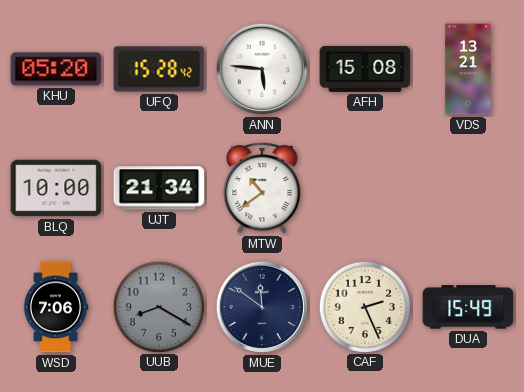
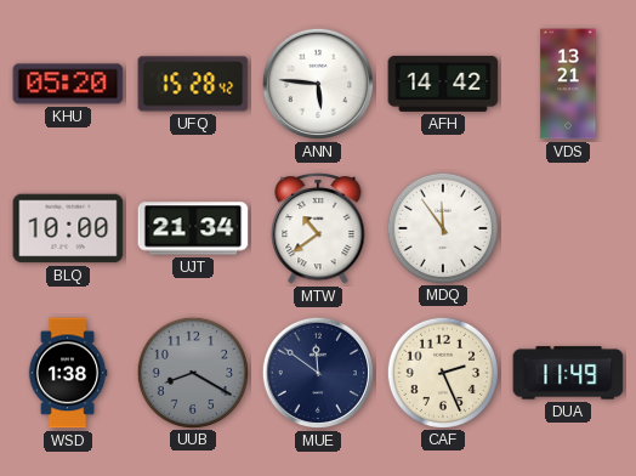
AFH: 15:08 -> 14:42 (443, 84)
MDQ: none -> 11:54 (442, 227)
WSD: 7:06 -> 1:38 (68, 373)
DUA: 15:49 -> 11:49 (568, 373)
